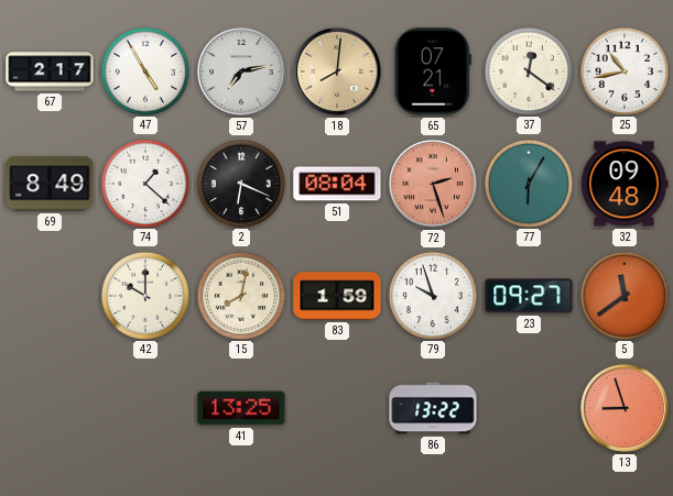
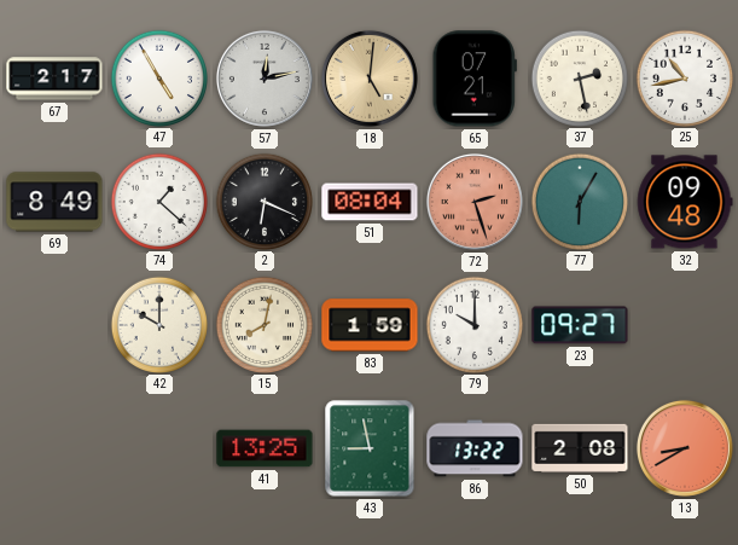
57: 7:13 -> 12:13 (265, 79)
18: 8:01 -> 5:01 (370, 79)
37: 12:21 -> 2:28 (579, 77)
79: 9:57 -> 10:00 (473, 324)
5: 11:39 -> none (623, 295)
43: none -> 8:58 (370, 448)
50: none -> 2:08 (580, 448)
13: 8:57 -> 8:40 (685, 448)
